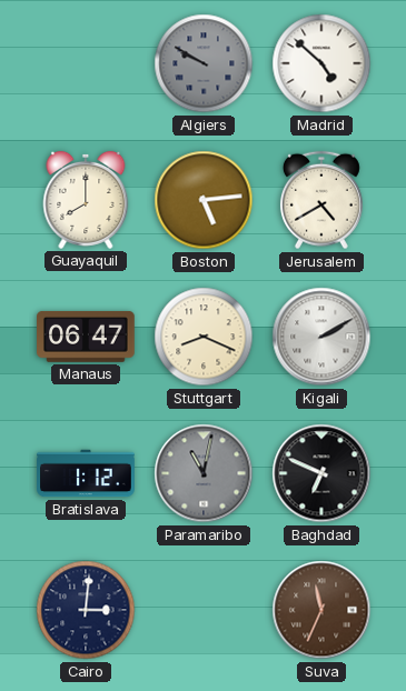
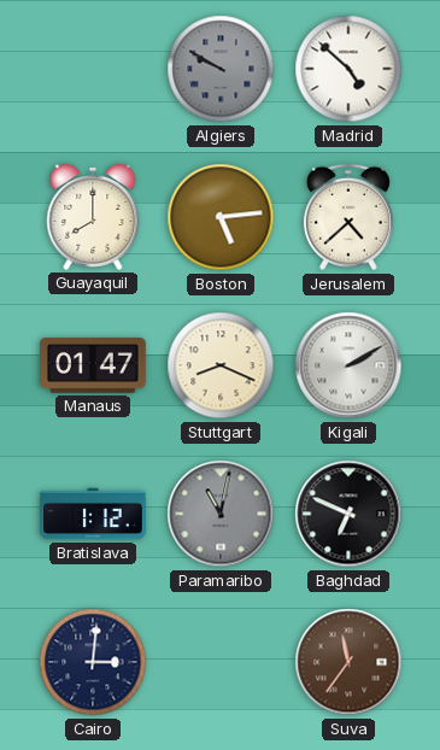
Jerusalem: 4:40 -> 4:38 (348, 217)
Manaus: 06:47 -> 01:47 (94, 365)
Suva: 11:34 -> 11:36 (348, 662)
